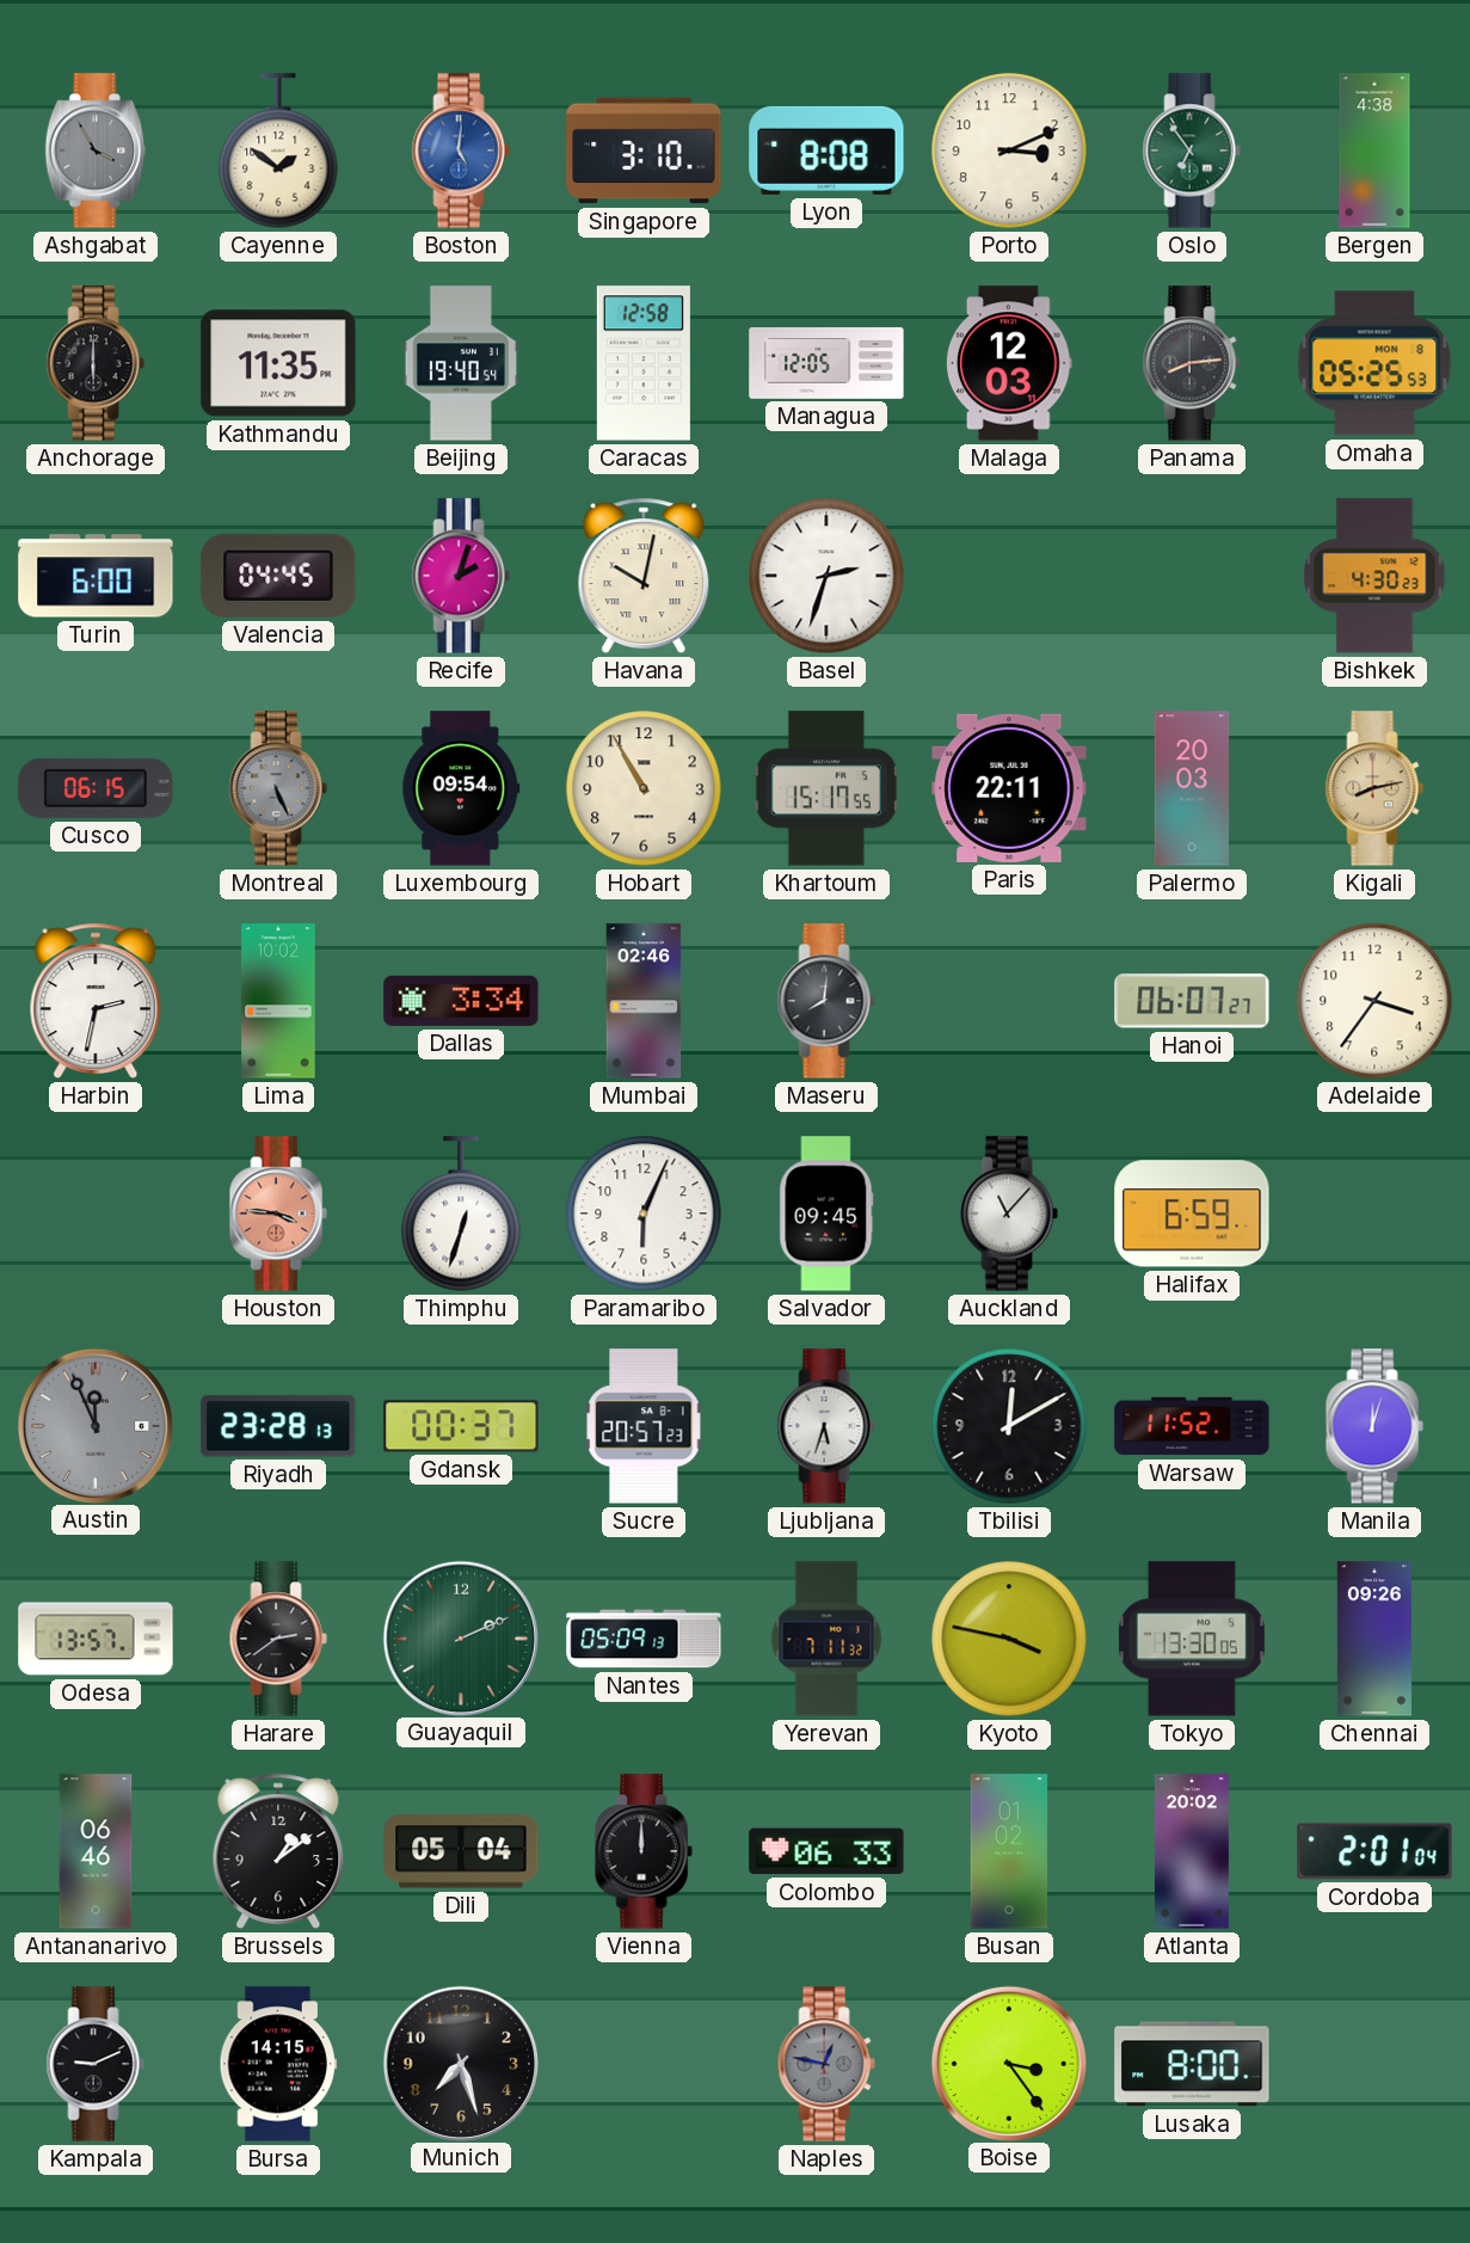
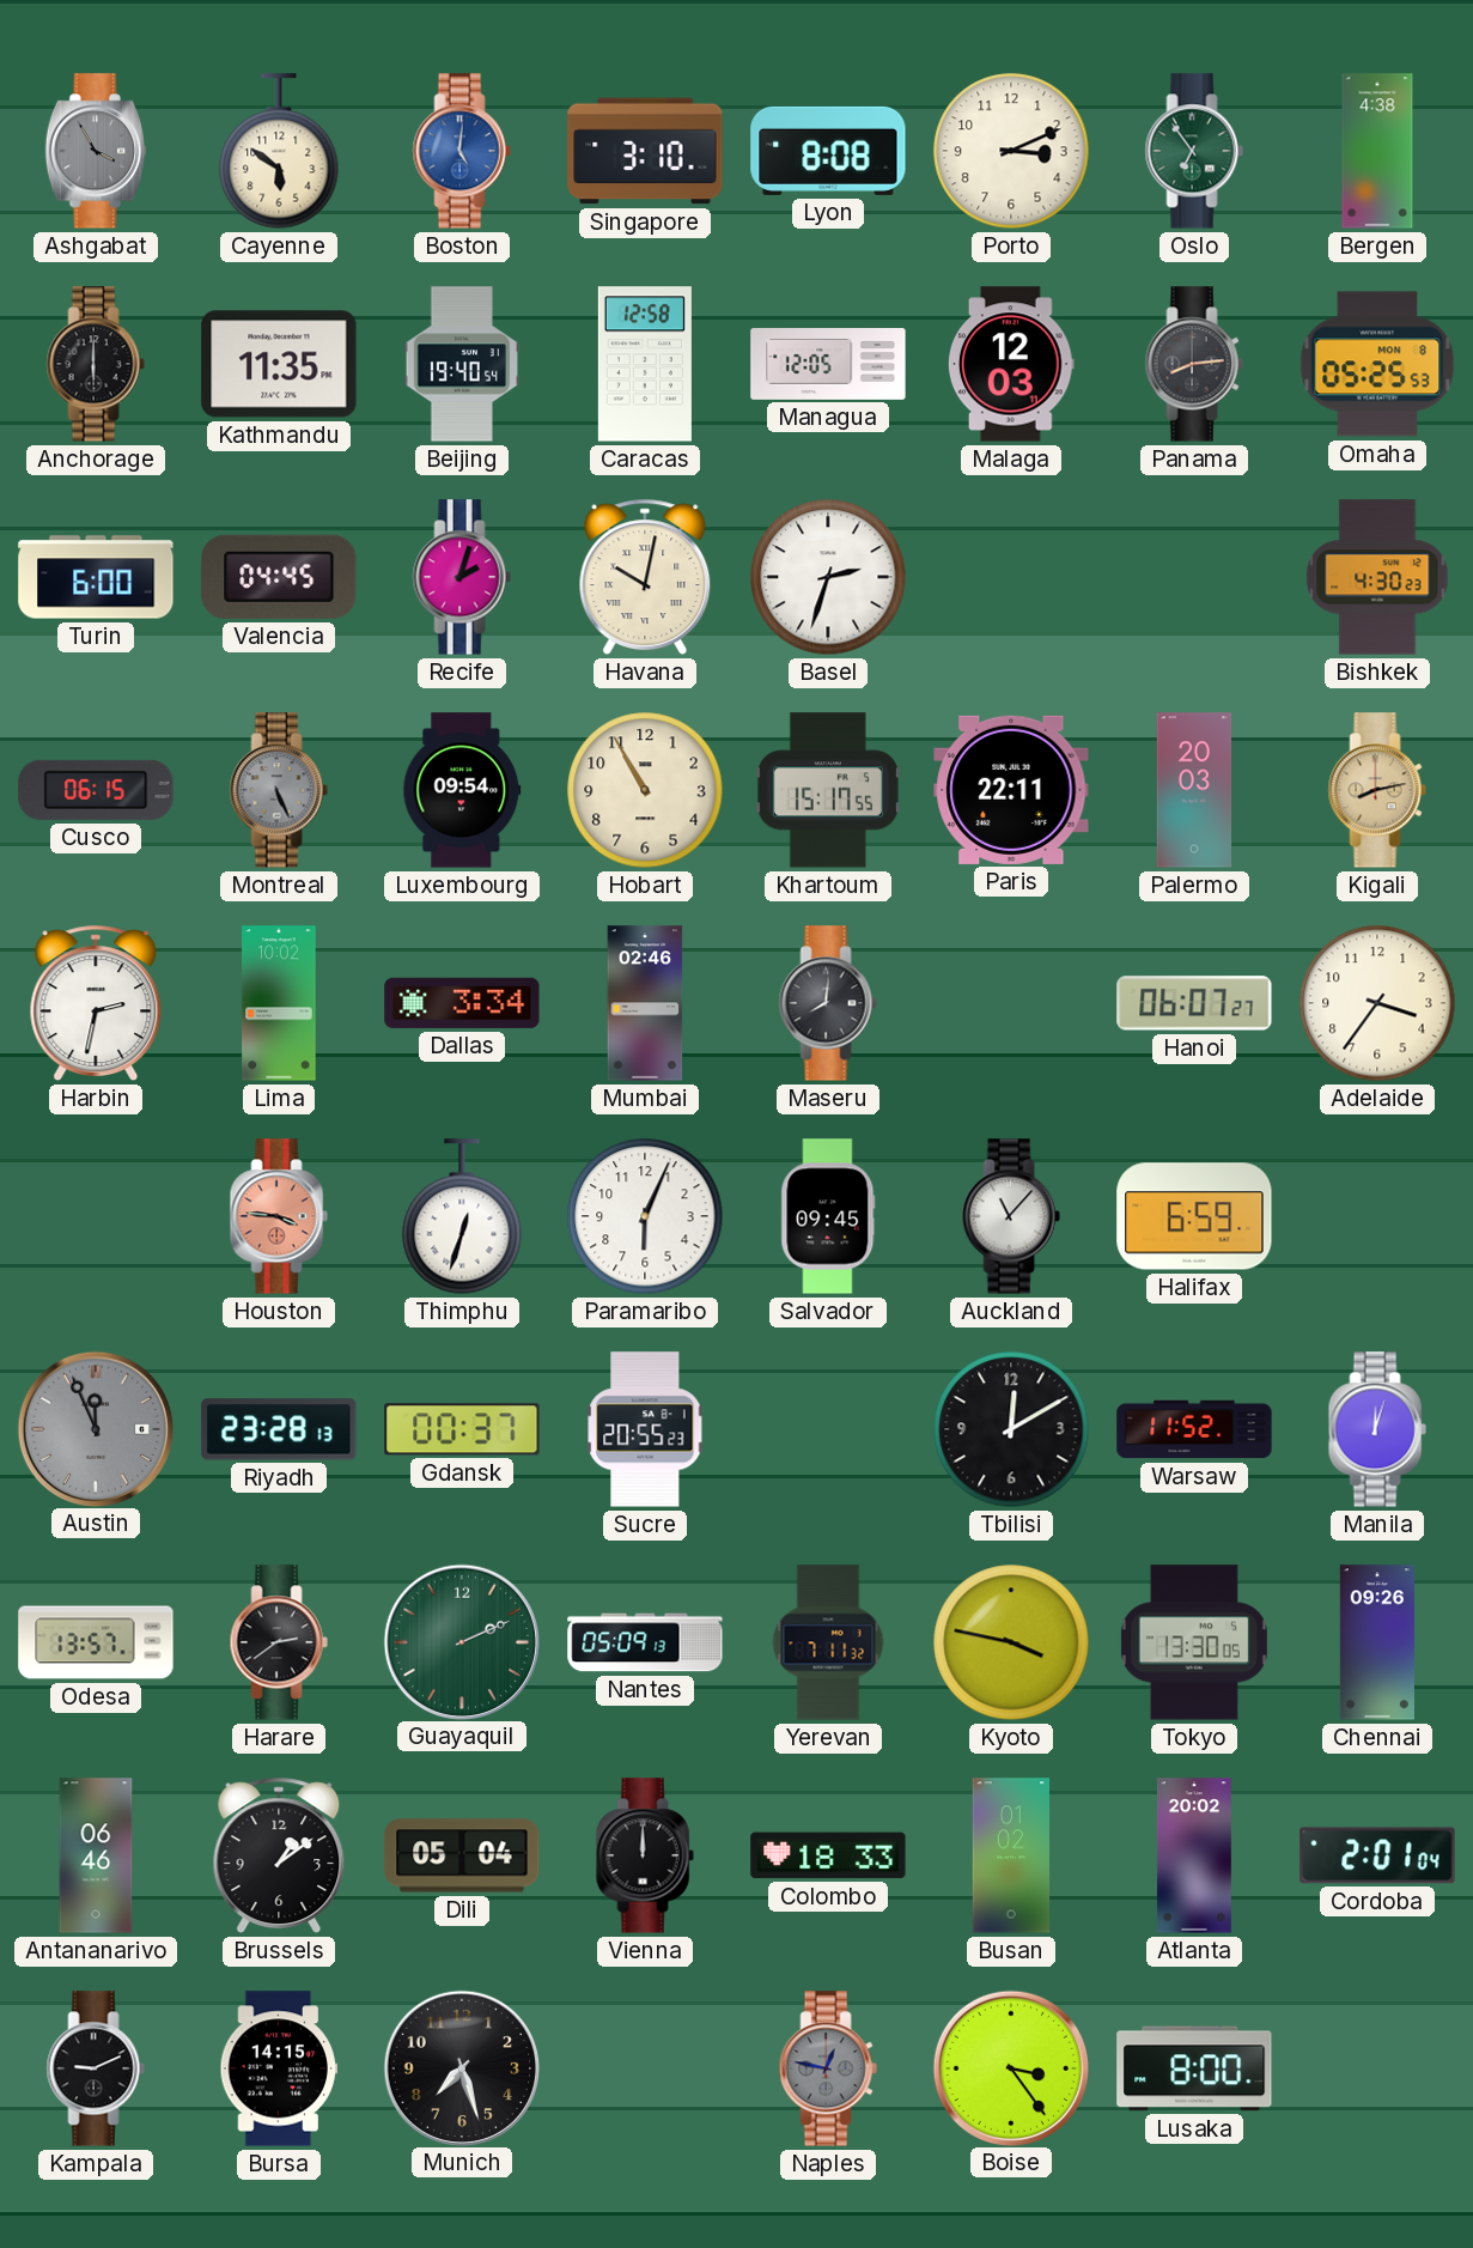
Cayenne: 1:51 -> 5:51 (279, 151)
Sucre: 20:57 -> 20:55 (645, 1429)
Ljubljana: 5:33 -> none (826, 1426)
Colombo: 06:33 -> 18:33 (828, 1855)
